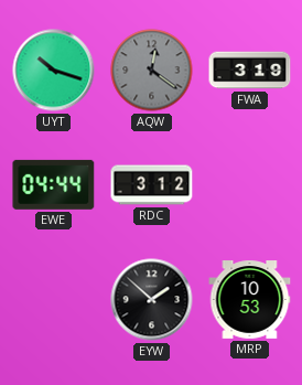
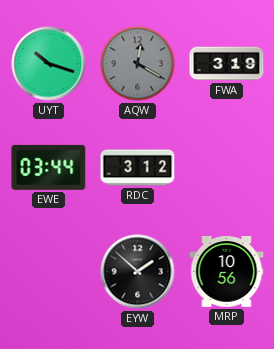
AQW: 12:21 -> 12:20 (138, 64)
EWE: 04:44 -> 03:44 (49, 167)
MRP: 10:53 -> 10:56 (227, 272)
